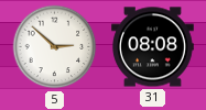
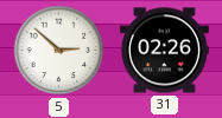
31: 08:08 -> 02:26 (165, 51)
